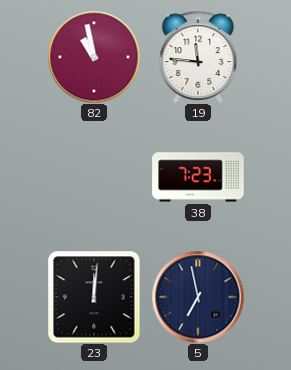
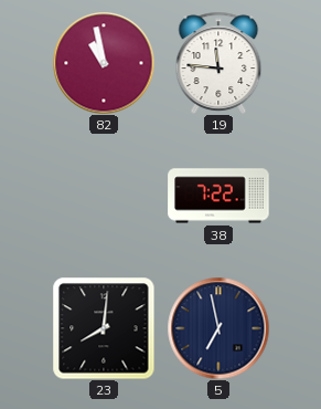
38: 7:23 -> 7:22 (218, 196)
23: 12:01 -> 8:01 (104, 328)
